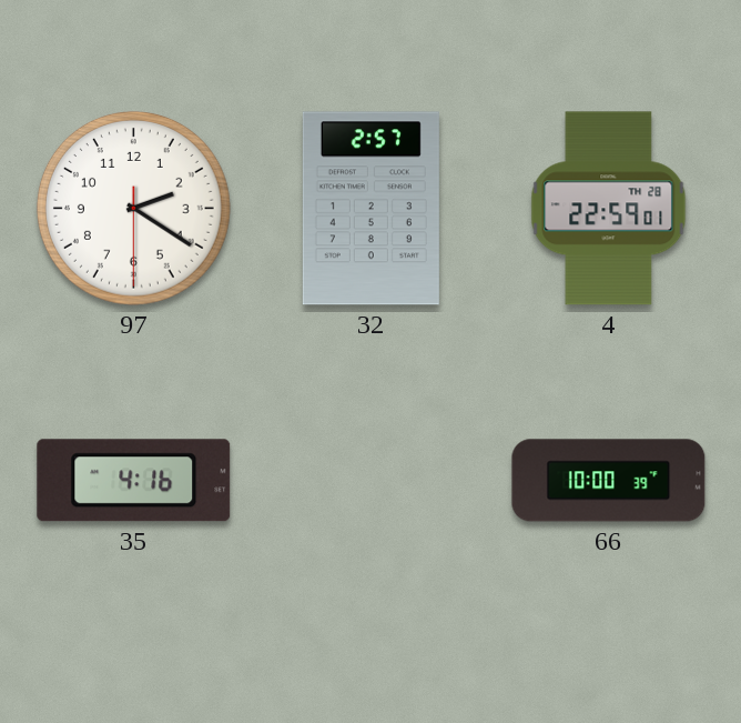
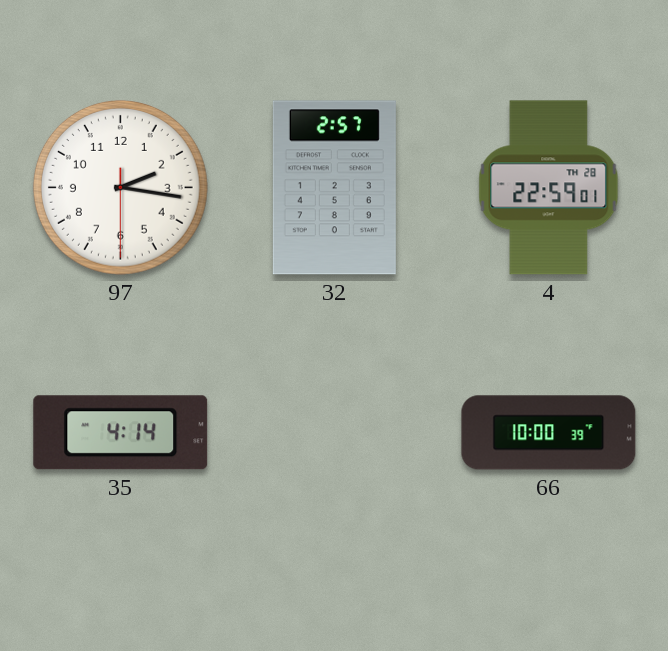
97: 2:20 -> 2:16 (120, 187)
35: 4:16 -> 4:14 (121, 433)
